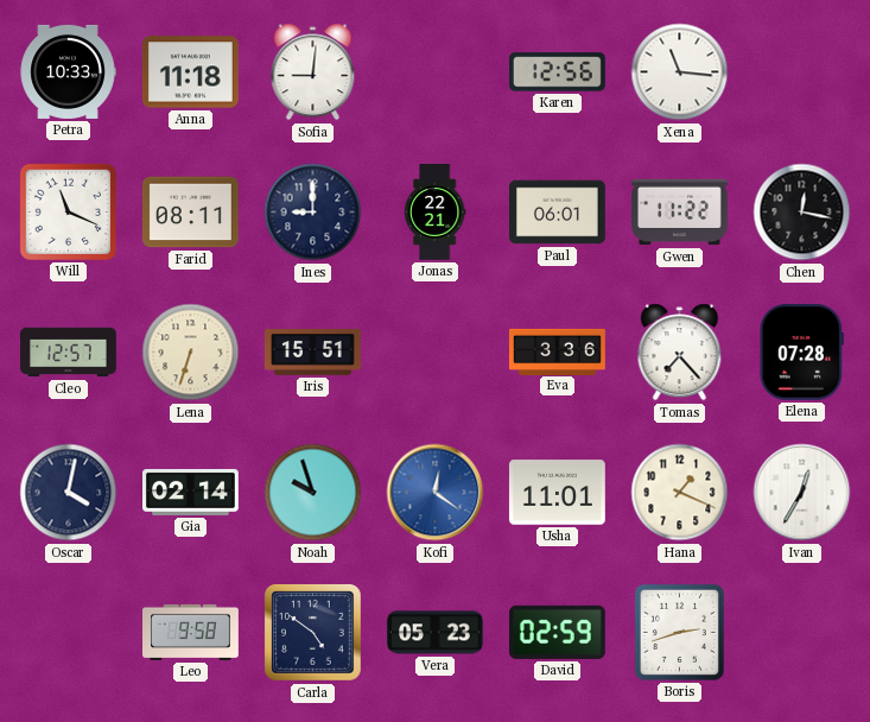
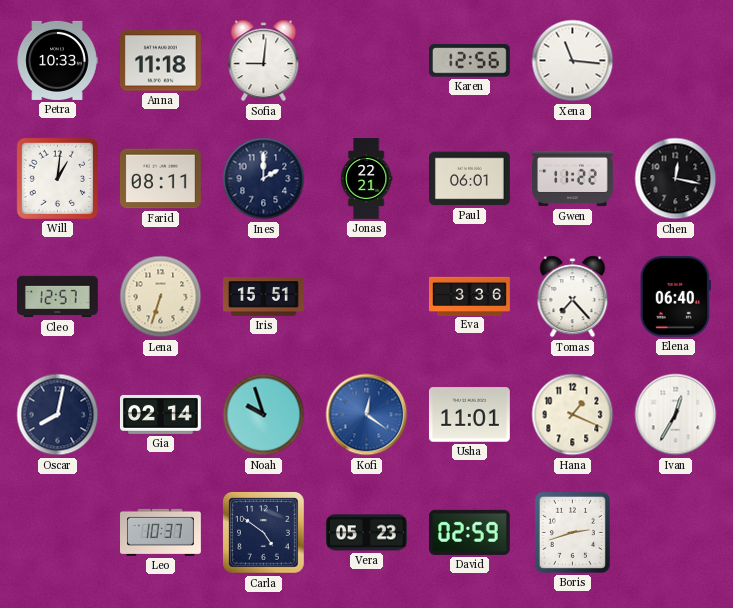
Will: 11:19 -> 1:01 (57, 178)
Ines: 9:00 -> 2:00 (264, 179)
Elena: 07:28 -> 06:40 (675, 296)
Oscar: 4:02 -> 8:02 (58, 415)
Leo: 9:58 -> 10:37 (161, 532)
